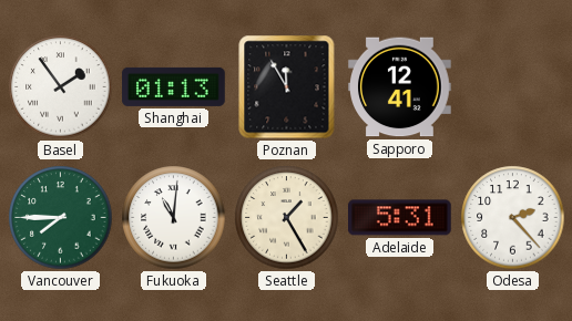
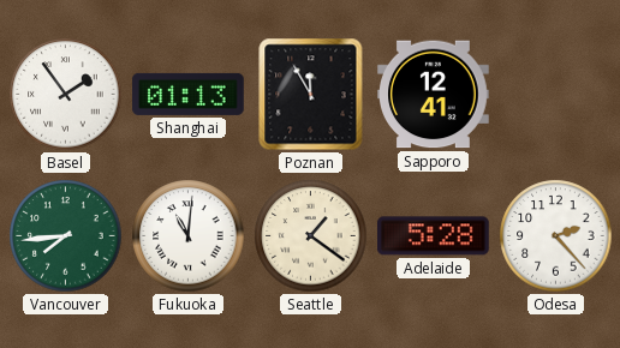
Vancouver: 7:45 -> 7:44 (66, 236)
Seattle: 1:25 -> 1:21 (311, 236)
Adelaide: 5:31 -> 5:28 (434, 236)
